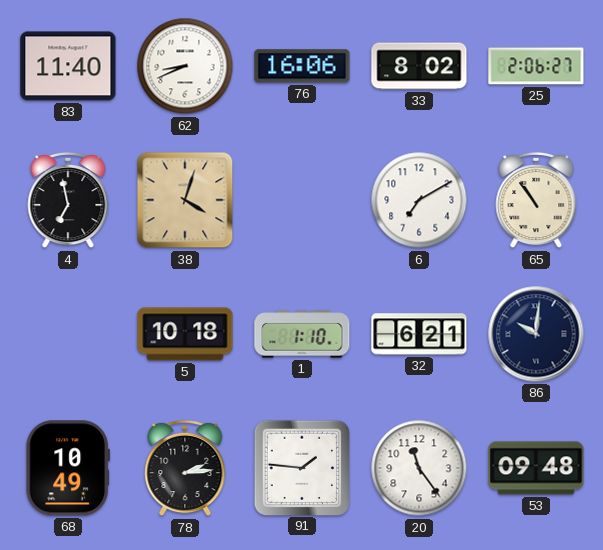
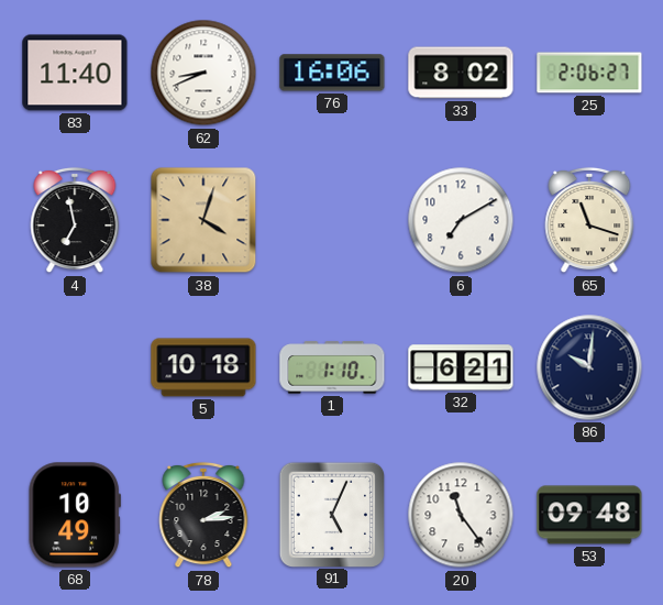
65: 10:54 -> 11:18 (589, 220)
91: 1:46 -> 5:04 (331, 514)
